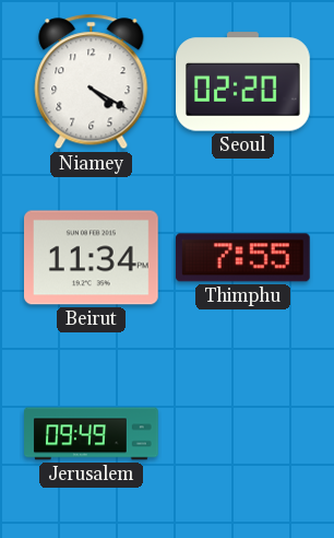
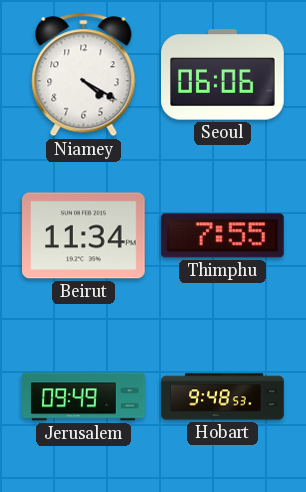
Seoul: 02:20 -> 06:06 (223, 75)
Hobart: none -> 9:48 (223, 397)
